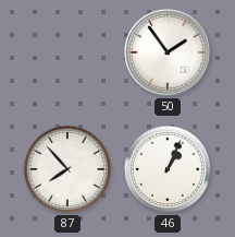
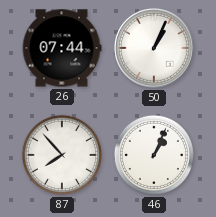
26: none -> 07:44 (62, 48)
50: 1:54 -> 1:04 (154, 48)
